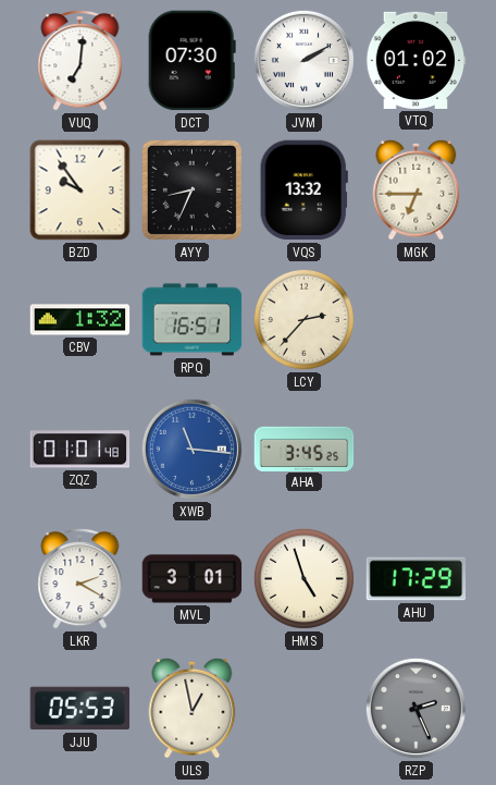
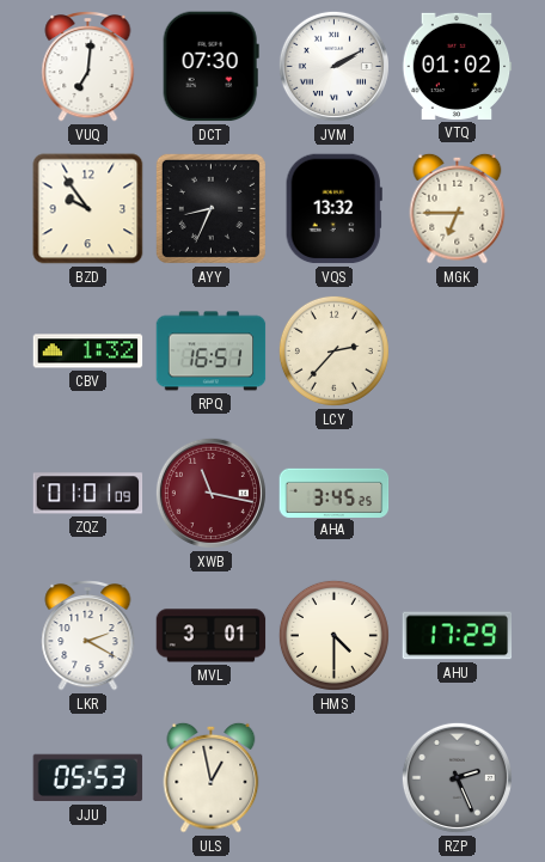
ZQZ: 01:01:48 -> 01:01:09 (88, 494)
XWB: 11:16 -> 11:17 (210, 493)
XWB dial: blue -> burgundy (210, 493)
HMS: 4:57 -> 4:30 (333, 635)
